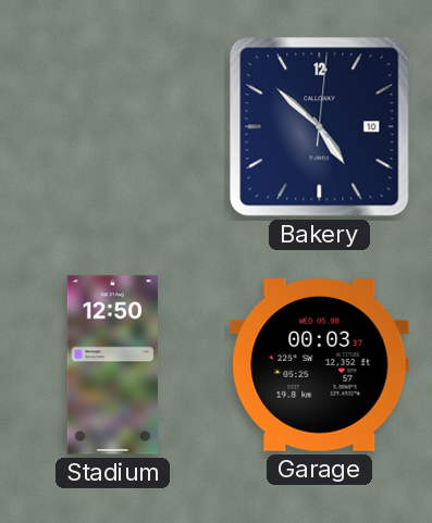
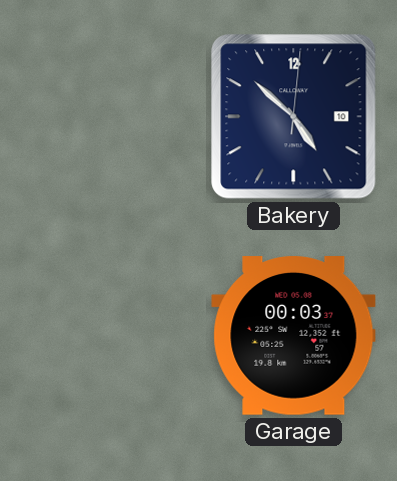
Stadium: 12:50 -> none (112, 365)
